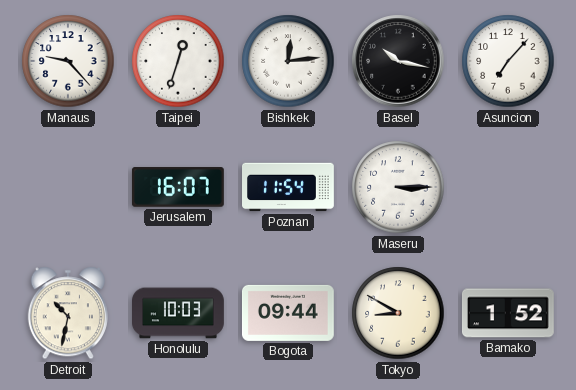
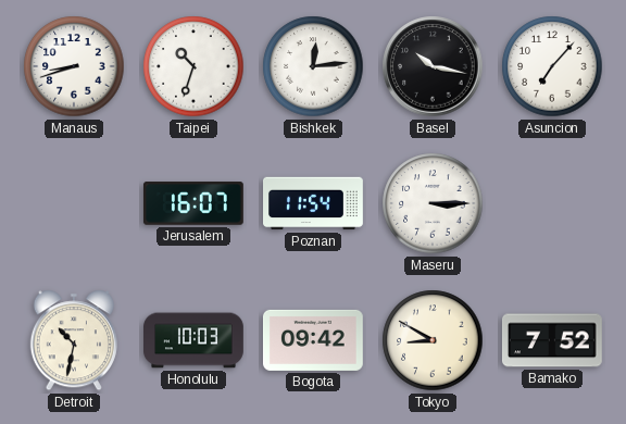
Manaus: 9:23 -> 8:42 (74, 66)
Taipei: 12:33 -> 10:33 (193, 66)
Bogota: 09:44 -> 09:42 (313, 340)
Bamako: 1:52 -> 7:52 (552, 340)
